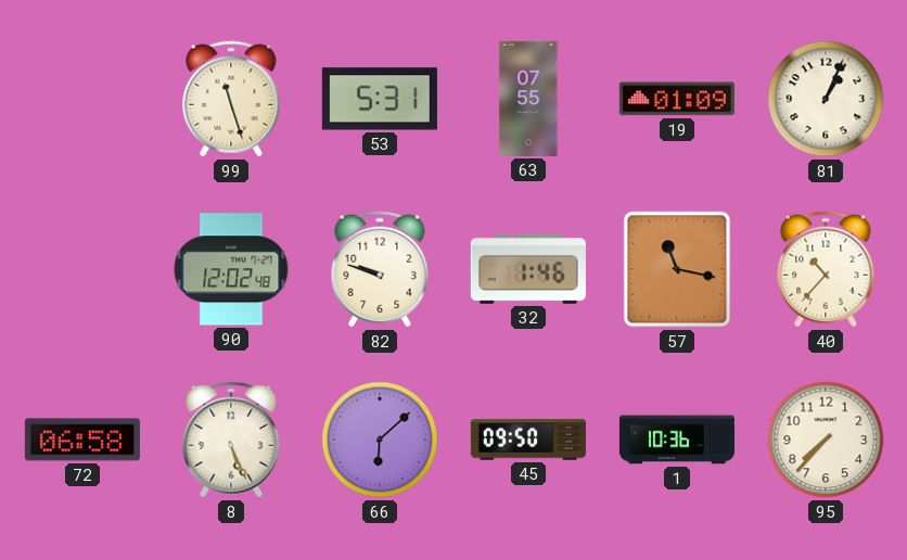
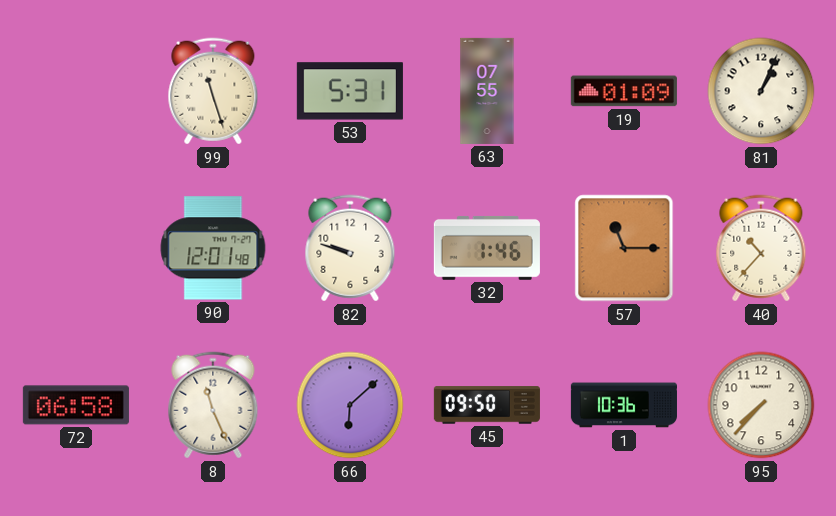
90: 12:02 -> 12:01 (213, 248)
57: 11:17 -> 11:15 (624, 248)
8: 5:26 -> 11:26 (213, 405)
